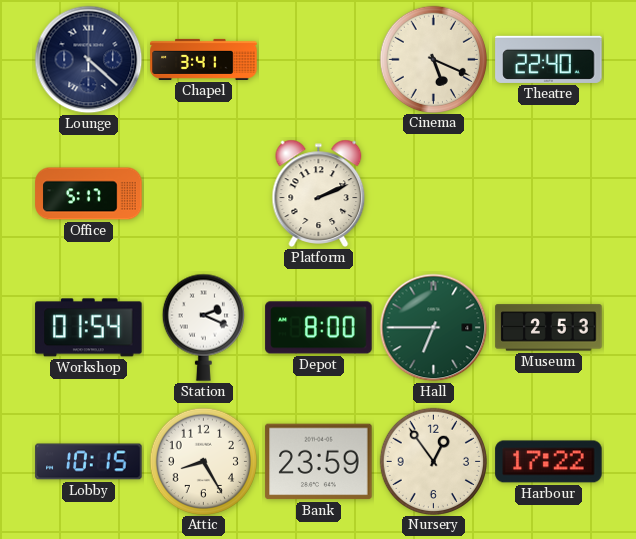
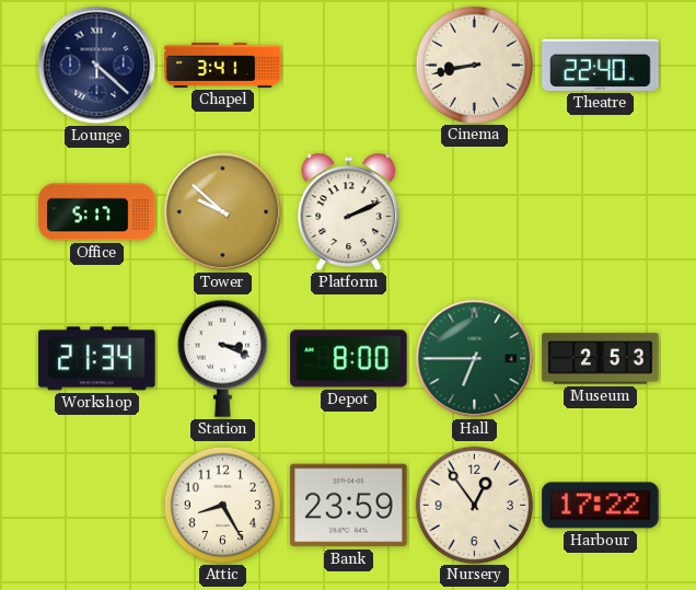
Cinema: 5:19 -> 8:43 (474, 65)
Tower: none -> 9:52 (223, 212)
Workshop: 01:54 -> 21:34 (97, 359)
Station: 2:19 -> 3:19 (222, 358)
Lobby: 10:15 -> none (89, 462)
